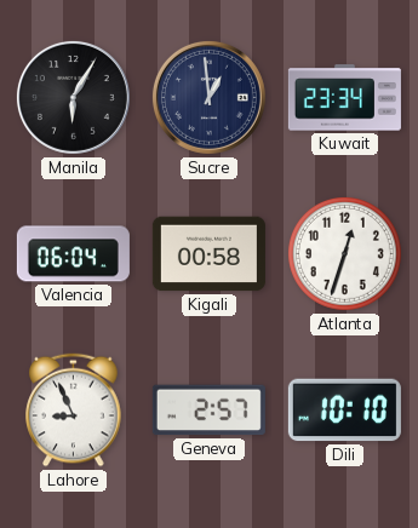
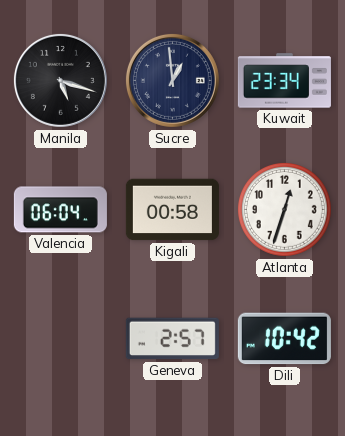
Manila: 6:05 -> 5:18 (60, 80)
Lahore: 8:56 -> none (74, 411)
Dili: 10:10 -> 10:42 (284, 339)
